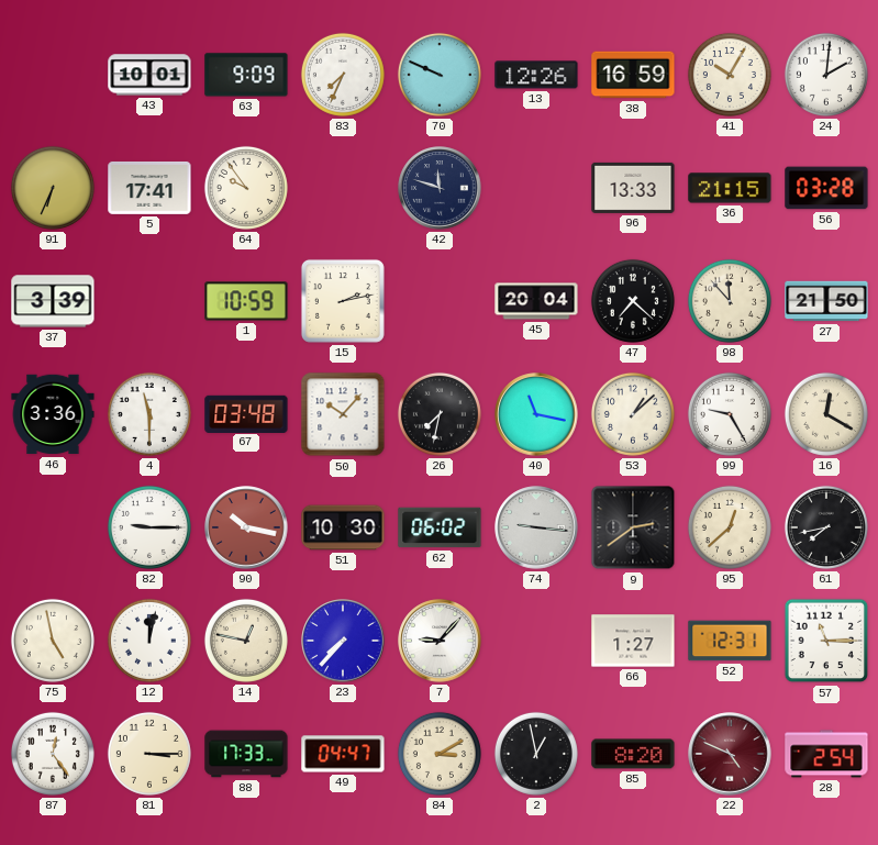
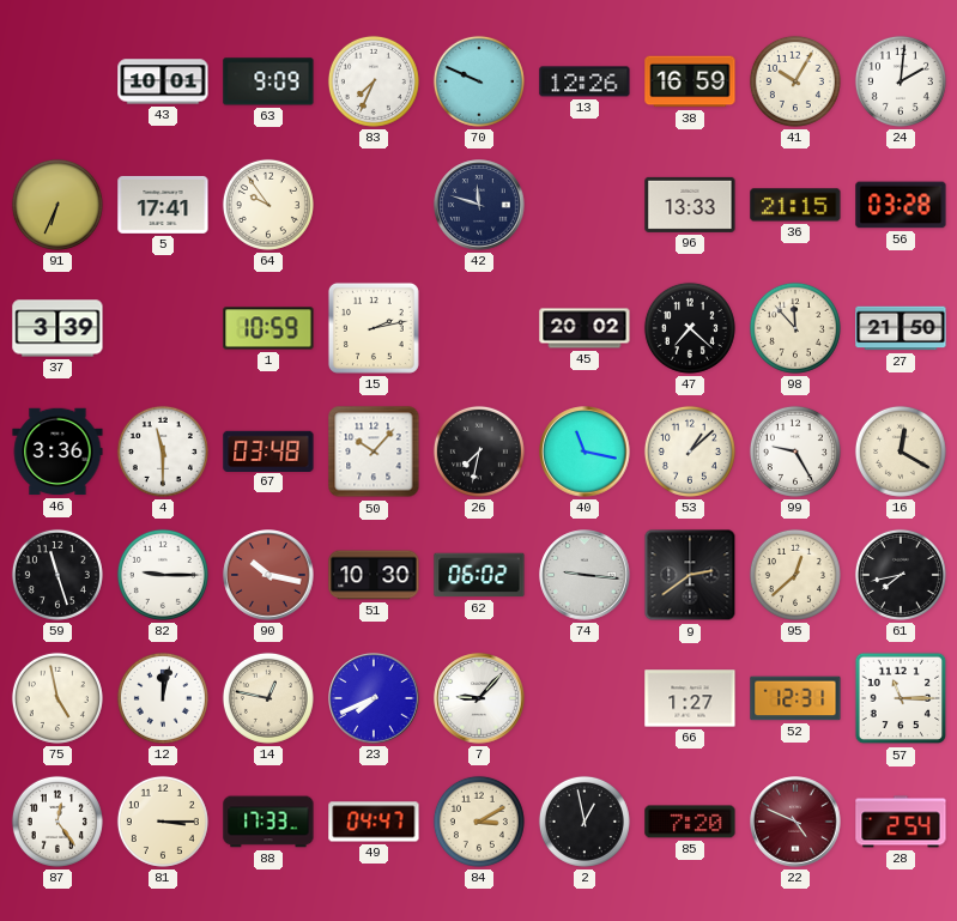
45: 20:04 -> 20:02 (585, 328)
59: none -> 11:27 (57, 575)
23: 7:37 -> 7:41 (374, 698)
85: 8:20 -> 7:20 (690, 822)
